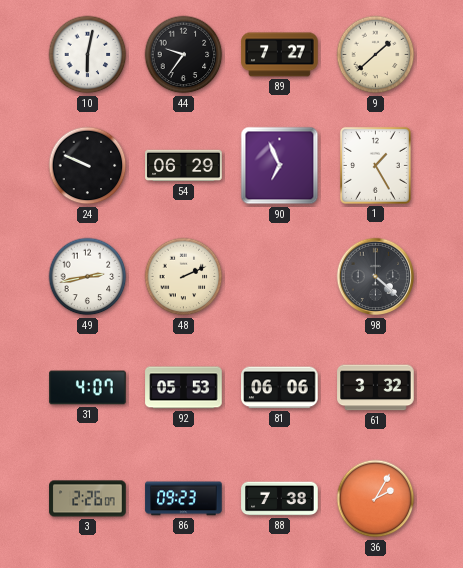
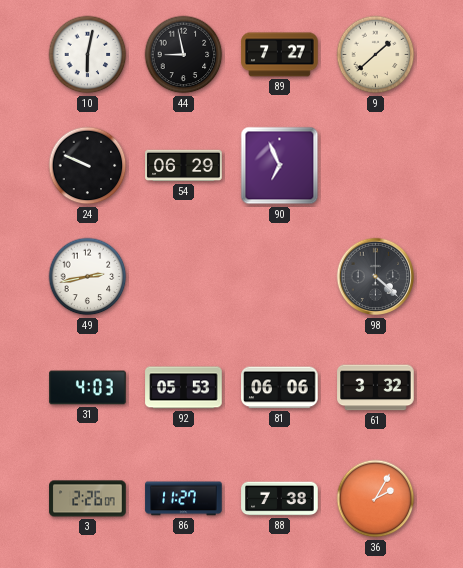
44: 9:36 -> 8:58 (184, 55)
1: 1:25 -> none (375, 165)
48: 2:11 -> none (184, 277)
31: 4:07 -> 4:03 (88, 388)
86: 09:23 -> 11:27 (184, 499)
